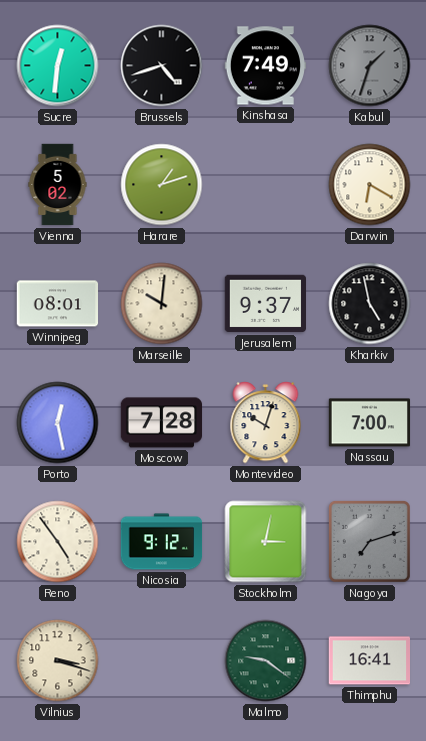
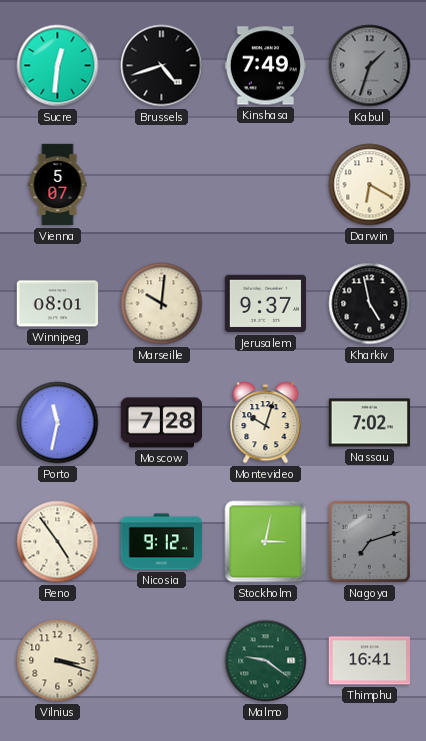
Vienna: 5:02 -> 5:07 (58, 185)
Harare: 1:12 -> none (162, 185)
Porto: 12:28 -> 11:32 (58, 423)
Nassau: 7:00 -> 7:02 (370, 423)
